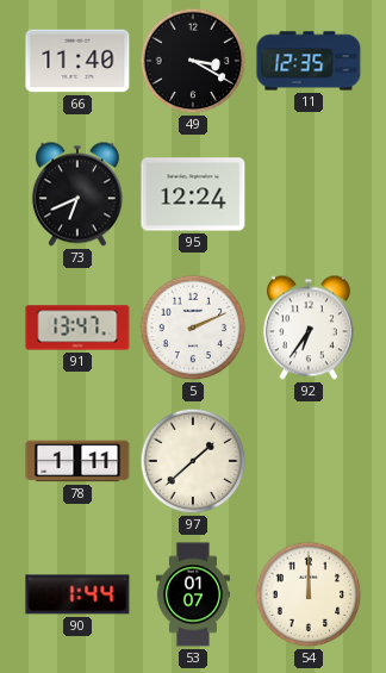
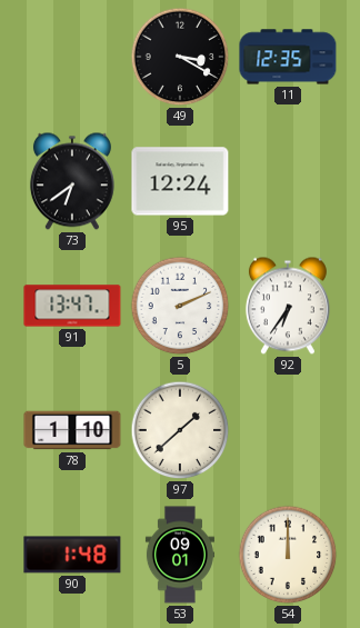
66: 11:40 -> none (77, 61)
73: 6:41 -> 6:39 (72, 181)
78: 1:11 -> 1:10 (72, 430)
90: 1:44 -> 1:48 (72, 555)
53: 01:07 -> 09:01 (180, 555)
